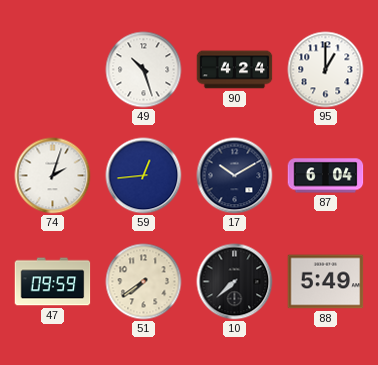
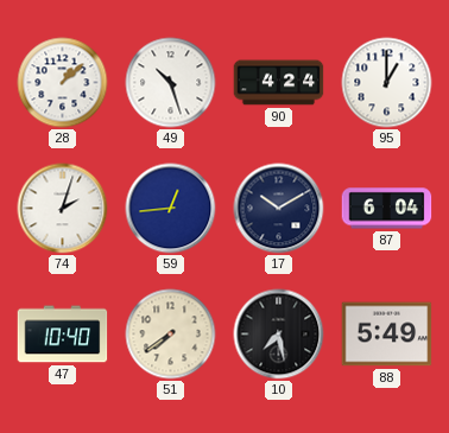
28: none -> 1:08 (63, 83)
47: 09:59 -> 10:40 (63, 335)
10: 7:38 -> 7:28 (279, 335)
